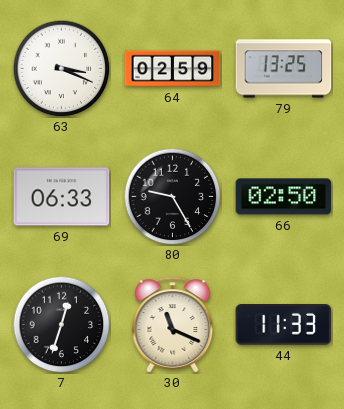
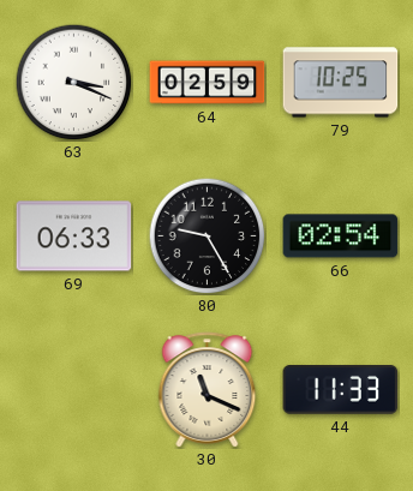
79: 13:25 -> 10:25 (341, 83)
66: 02:50 -> 02:54 (341, 236)
7: 12:33 -> none (61, 324)
